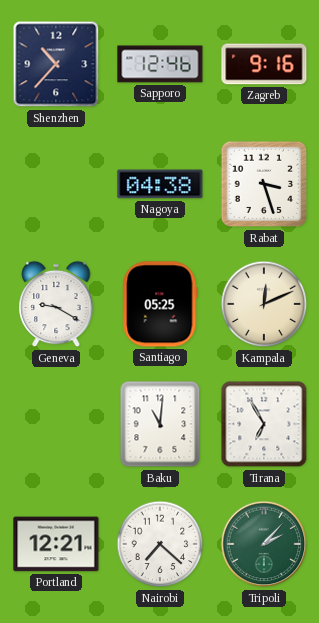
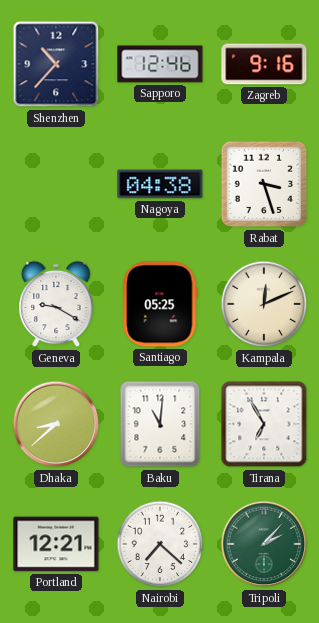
Dhaka: none -> 8:38 (56, 424)
